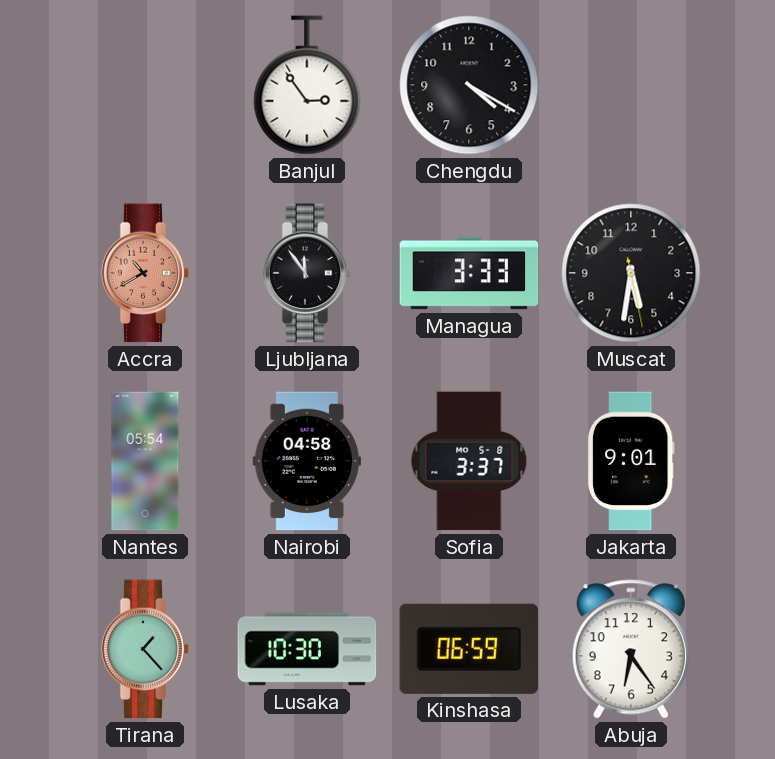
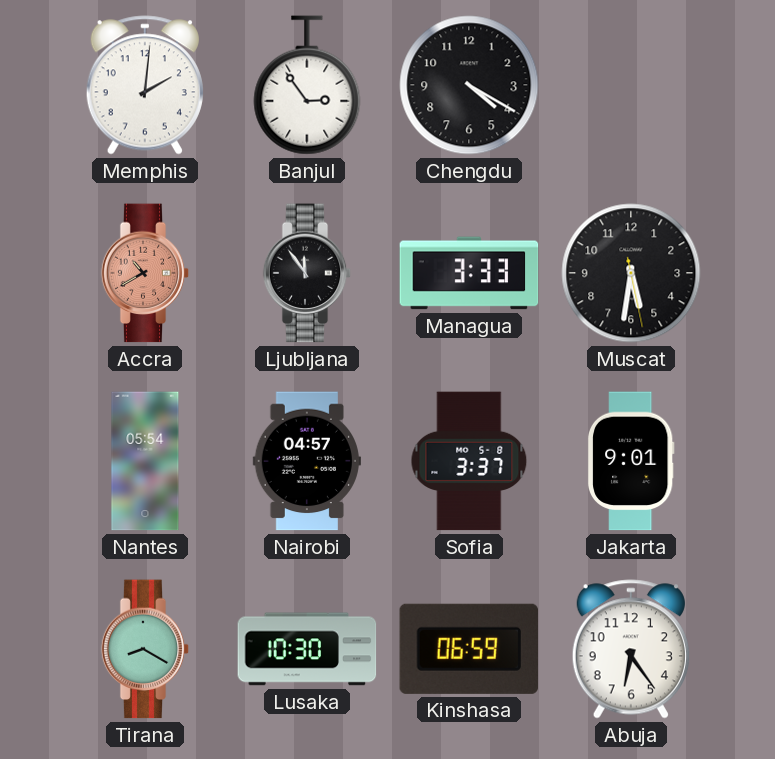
Memphis: none -> 2:01 (145, 85)
Nairobi: 04:58 -> 04:57 (307, 461)
Tirana: 1:23 -> 8:20 (145, 649)
